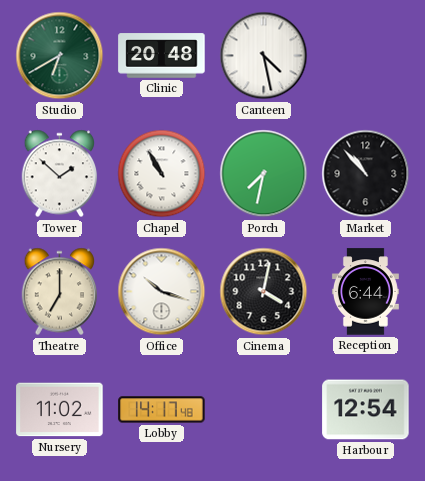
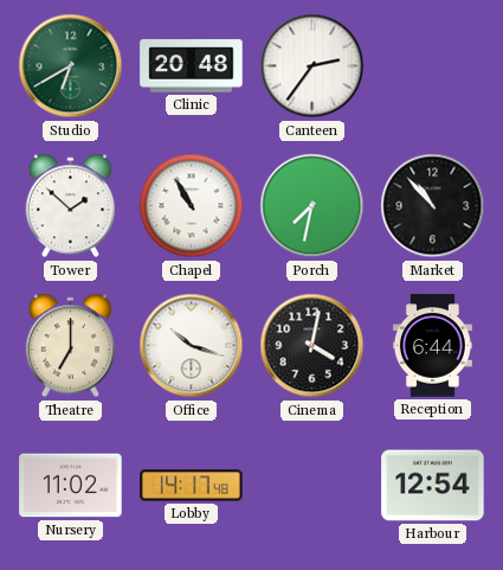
Canteen: 4:28 -> 2:36 (312, 66)
